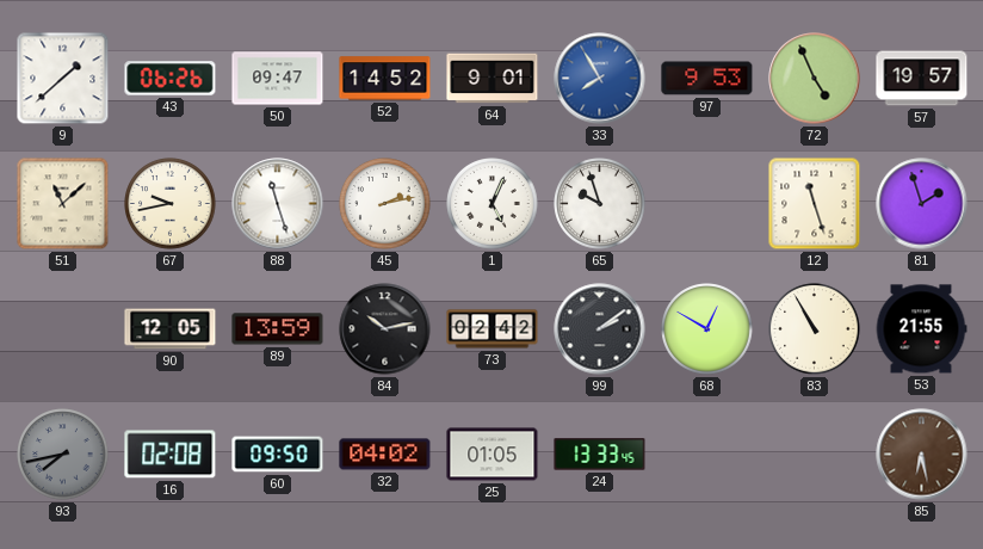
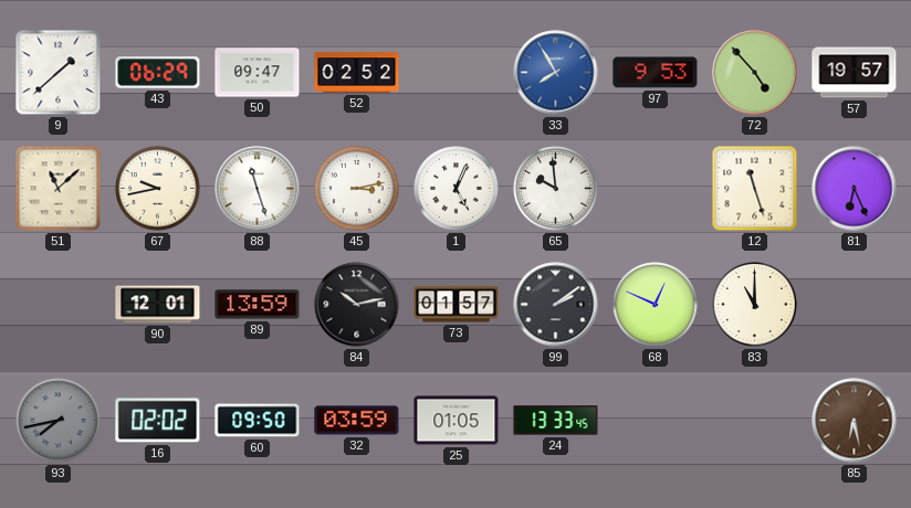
43: 06:26 -> 06:29 (158, 73)
52: 14:52 -> 02:52 (357, 73)
64: 9:01 -> none (493, 79)
72: 4:56 -> 4:53 (755, 73)
45: 2:13 -> 3:13 (357, 189)
65: 9:57 -> 9:59 (556, 189)
81: 1:57 -> 6:26 (855, 189)
90: 12:05 -> 12:01 (158, 305)
73: 02:42 -> 01:57 (457, 305)
68: 12:50 -> 12:49 (656, 305)
83: 10:55 -> 11:00 (755, 305)
53: 21:55 -> none (921, 329)
16: 02:08 -> 02:02 (158, 421)
32: 04:02 -> 03:59 (357, 421)
